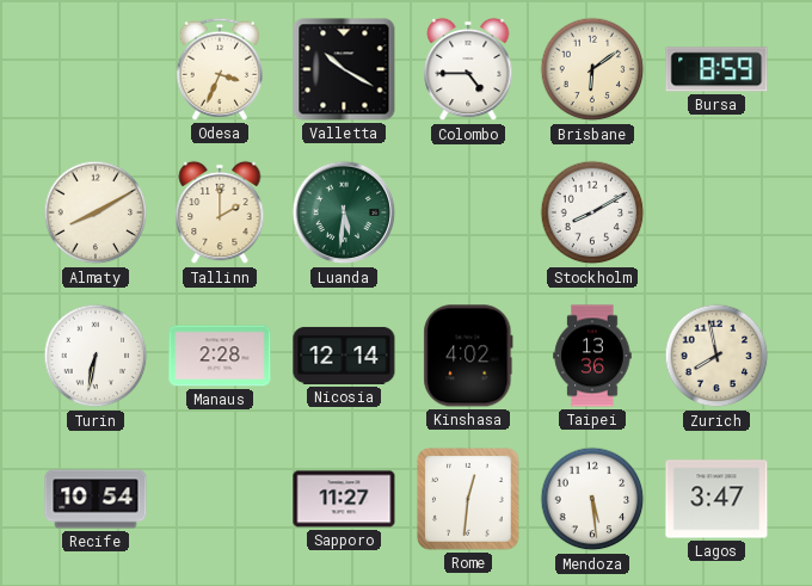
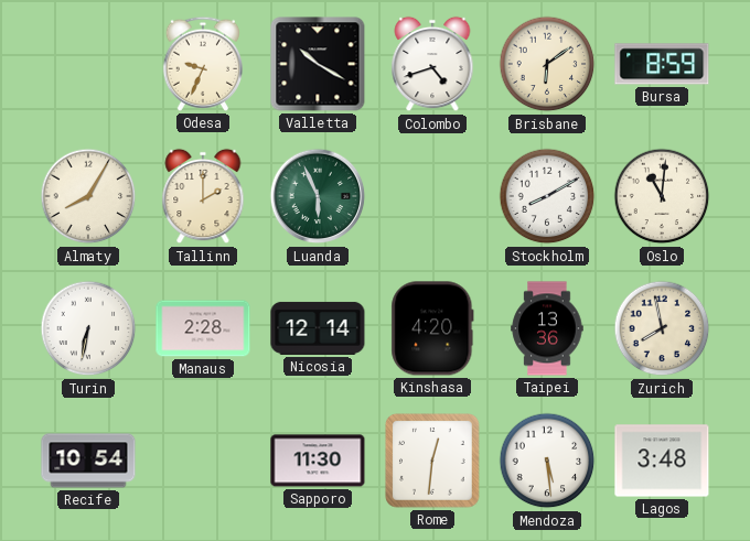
Odesa: 3:34 -> 9:34 (203, 64)
Colombo: 4:45 -> 4:42 (432, 64)
Almaty: 8:10 -> 8:05 (88, 196)
Luanda: 5:31 -> 5:56 (318, 196)
Oslo: none -> 11:01 (662, 196)
Kinshasa: 4:02 -> 4:20 (432, 328)
Sapporo: 11:27 -> 11:30 (318, 461)
Lagos: 3:47 -> 3:48 (662, 461)
